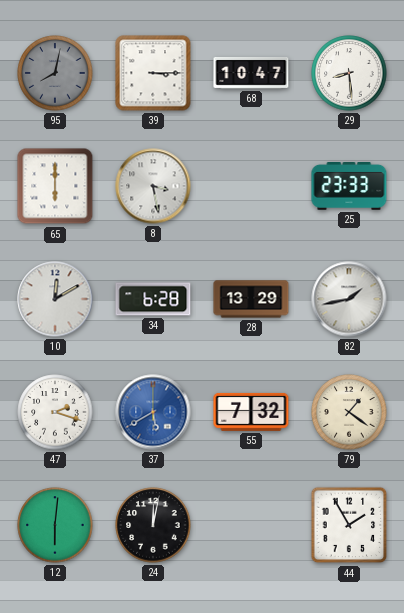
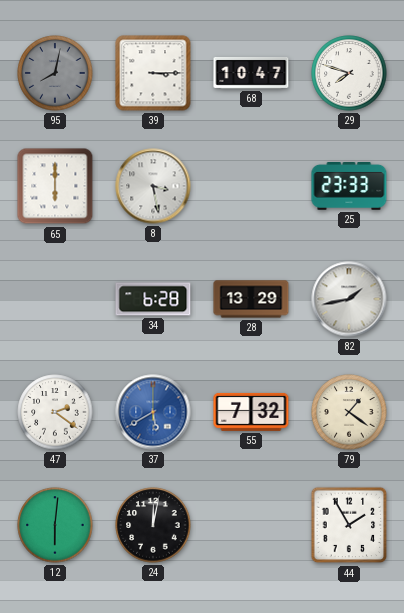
29: 8:29 -> 7:48 (349, 73)
10: 12:10 -> none (55, 299)
47: 2:18 -> 2:21 (55, 412)
